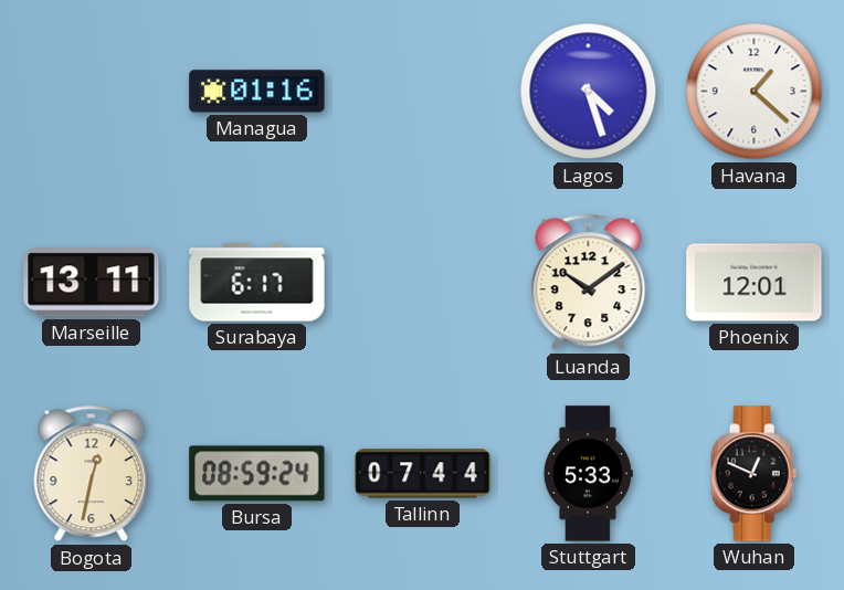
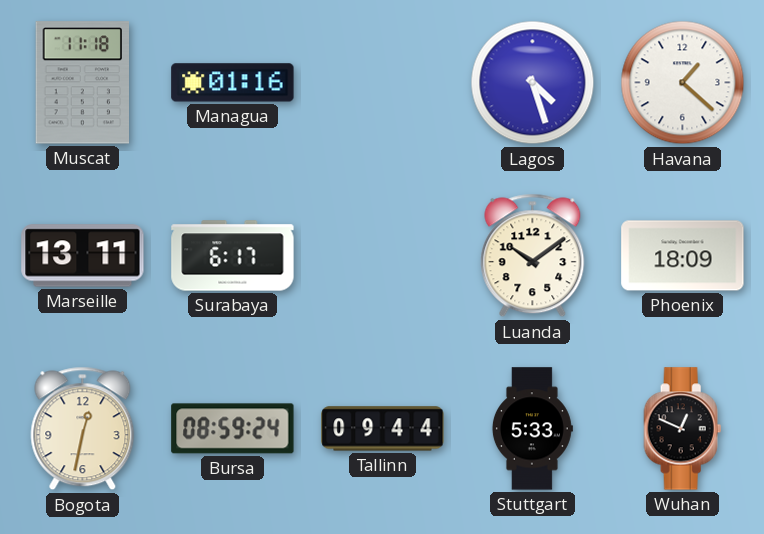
Muscat: none -> 11:18 (82, 83)
Phoenix: 12:01 -> 18:09 (683, 256)
Tallinn: 07:44 -> 09:44 (383, 429)
